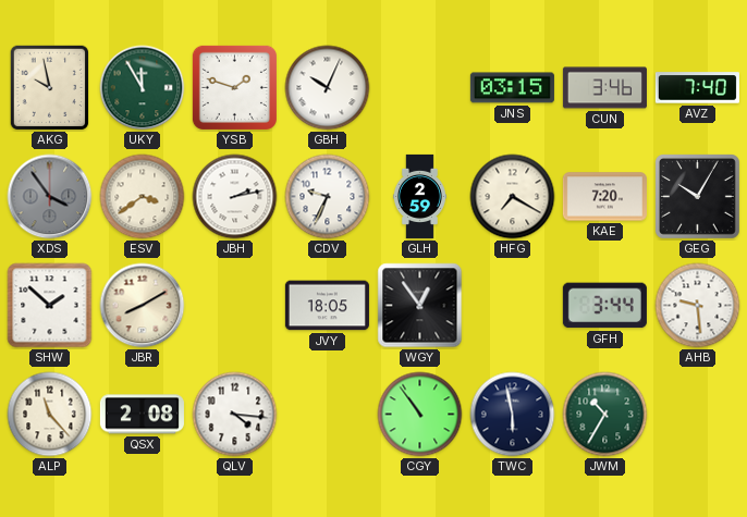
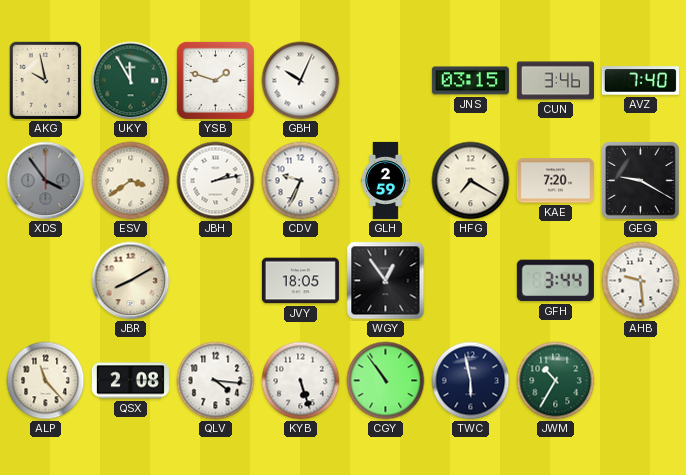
GEG: 10:05 -> 9:20 (641, 181)
SHW: 1:52 -> none (50, 306)
KYB: none -> 5:27 (301, 381)
